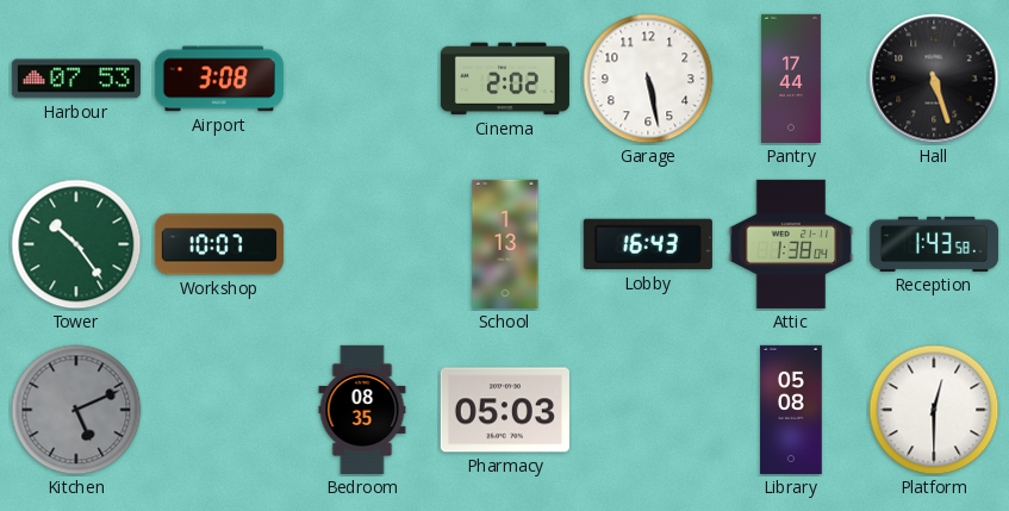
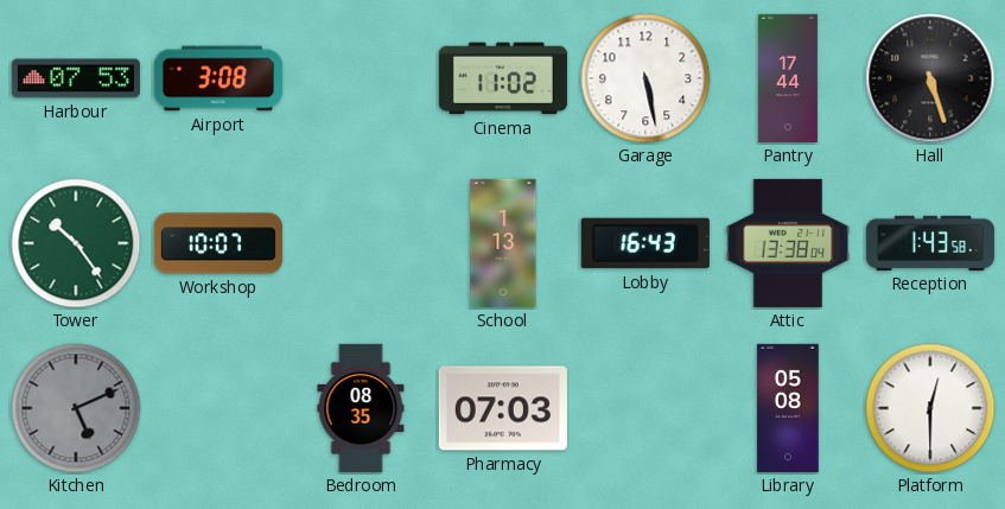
Cinema: 2:02 -> 11:02 (503, 78)
Attic: 1:38 -> 13:38 (788, 243)
Pharmacy: 05:03 -> 07:03 (503, 408)
